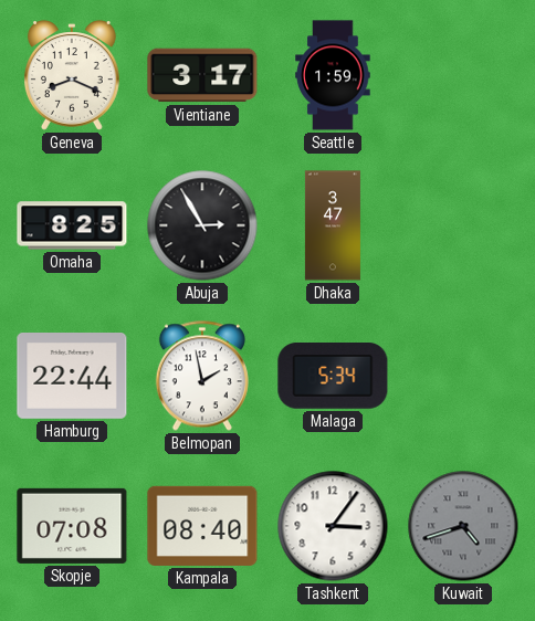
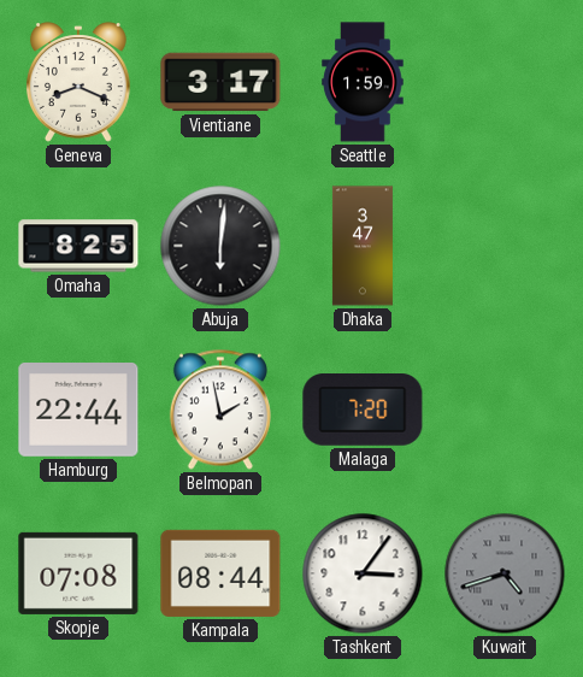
Abuja: 2:55 -> 6:01 (220, 246)
Malaga: 5:34 -> 7:20 (363, 410)
Kampala: 08:40 -> 08:44 (220, 573)
